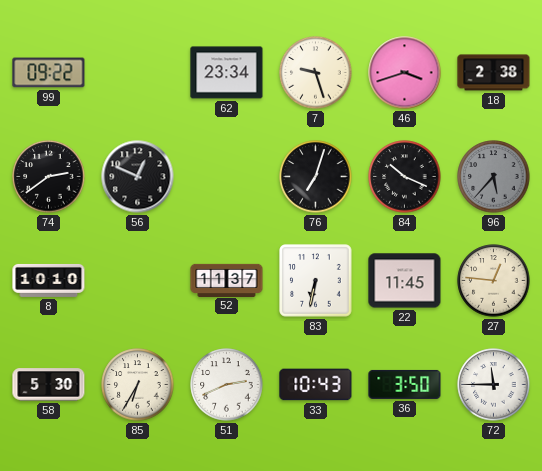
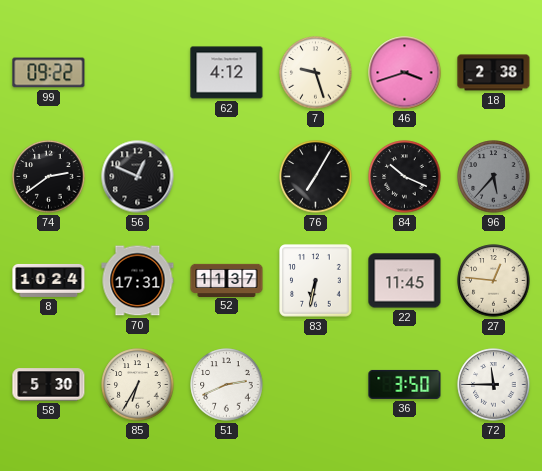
62: 23:34 -> 4:12 (227, 73)
76: 7:03 -> 7:05 (316, 177)
8: 10:10 -> 10:24 (49, 280)
70: none -> 17:31 (138, 281)
33: 10:43 -> none (316, 385)
